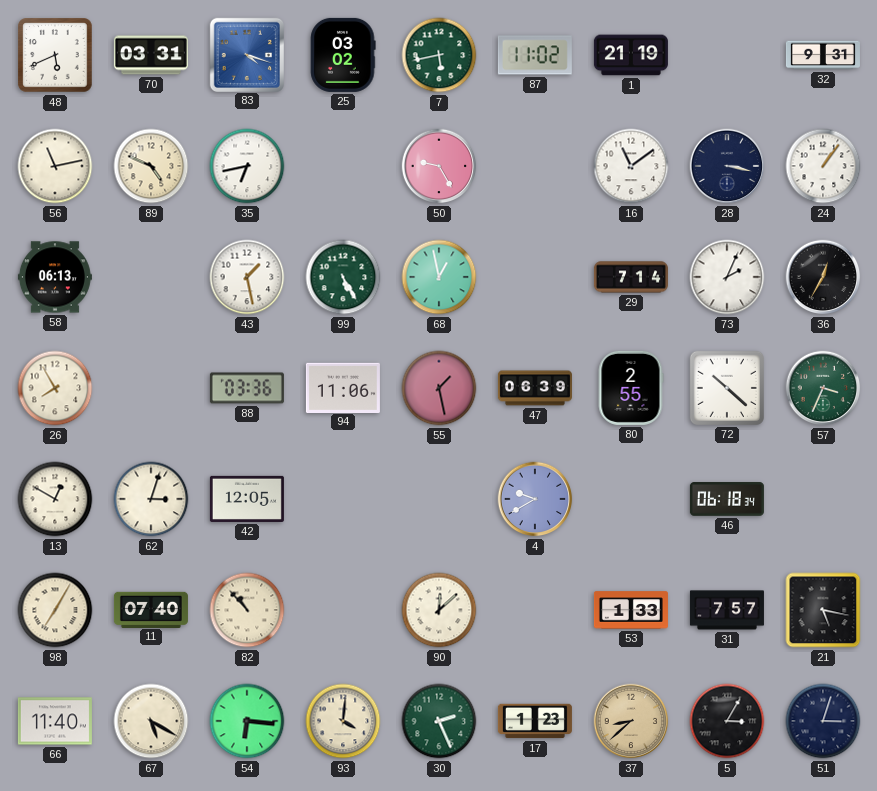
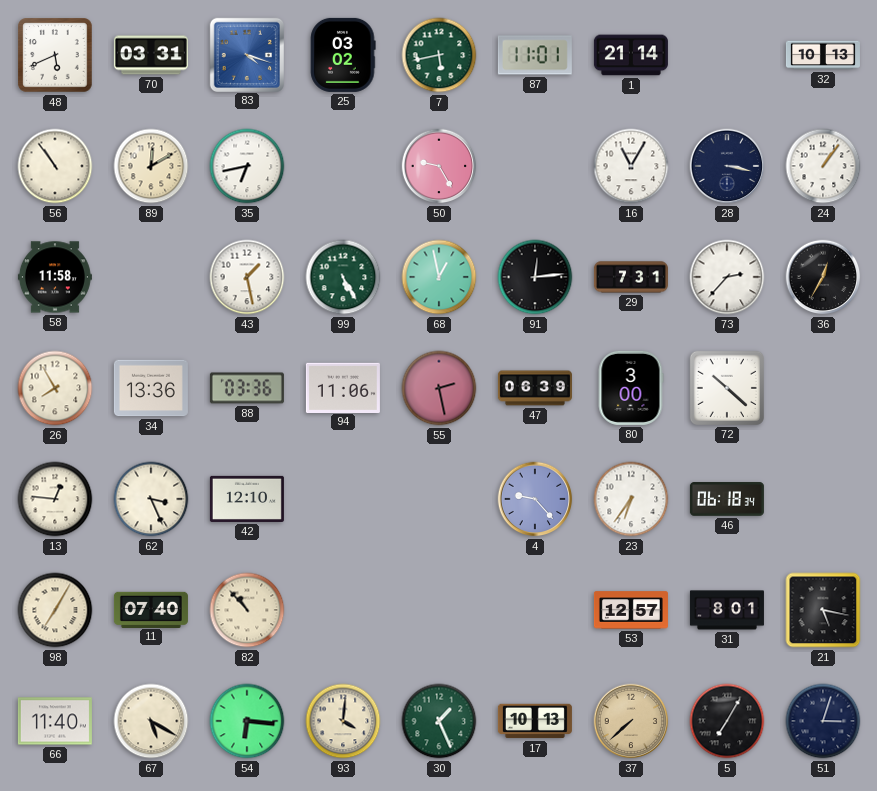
87: 11:02 -> 11:01 (535, 55)
1: 21:19 -> 21:14 (631, 55)
32: 9:31 -> 10:13 (823, 55)
56: 11:13 -> 10:54 (55, 166)
89: 4:49 -> 12:10 (151, 166)
16: 11:09 -> 11:05 (631, 166)
58: 06:13 -> 11:58 (55, 277)
91: none -> 12:14 (535, 277)
29: 7:14 -> 7:31 (631, 277)
73: 2:04 -> 2:37 (727, 277)
34: none -> 13:36 (151, 388)
55: 1:28 -> 2:28 (439, 388)
80: 2:55 -> 3:00 (631, 388)
57: 3:34 -> none (823, 388)
13: 12:50 -> 12:46 (55, 499)
62: 3:03 -> 3:26 (151, 499)
42: 12:05 -> 12:10 (247, 499)
4: 9:40 -> 9:23 (535, 499)
23: none -> 6:36 (631, 499)
90: 12:08 -> none (439, 610)
53: 1:33 -> 12:57 (631, 610)
31: 7:57 -> 8:01 (727, 610)
30: 2:26 -> 1:26 (439, 721)
17: 1:23 -> 10:13 (535, 721)
37: 8:38 -> 7:38 (631, 721)
5: 3:05 -> 7:05 (727, 721)
